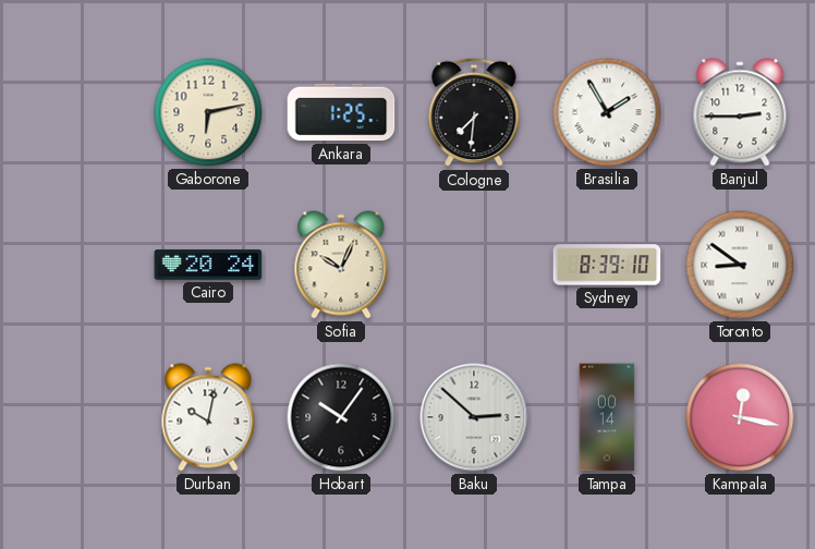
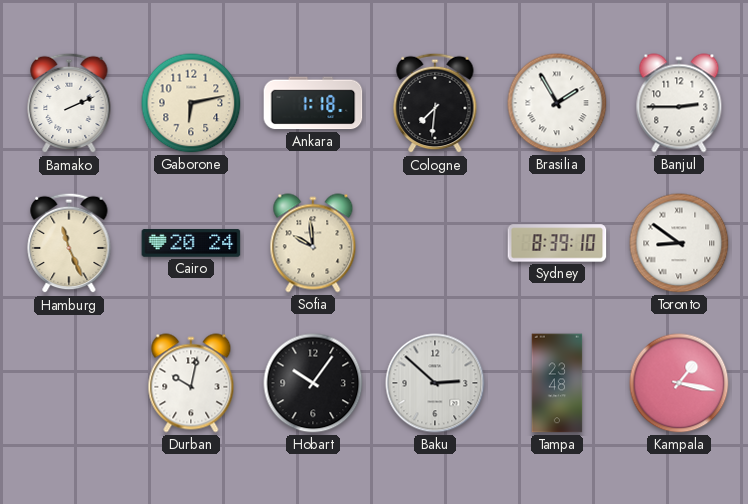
Bamako: none -> 2:11 (69, 103)
Ankara: 1:25 -> 1:18 (313, 103)
Hamburg: none -> 11:26 (69, 243)
Sofia: 10:04 -> 9:59 (313, 243)
Tampa: 00:14 -> 23:48 (557, 383)
Kampala: 12:17 -> 1:17 (679, 383)
